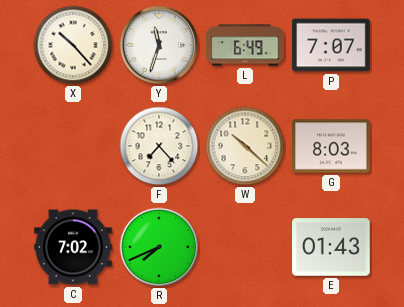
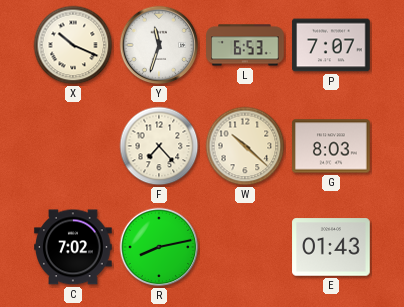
X: 10:23 -> 10:19 (73, 45)
L: 6:49 -> 6:53 (245, 45)
R: 7:41 -> 8:13 (159, 247)
